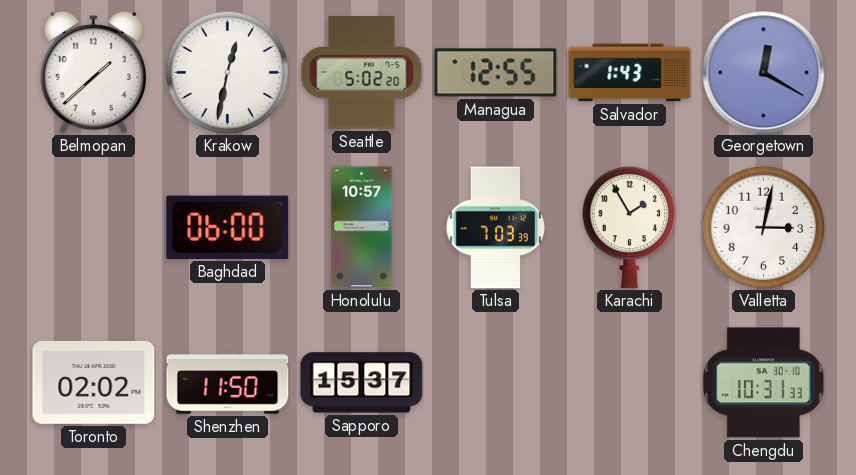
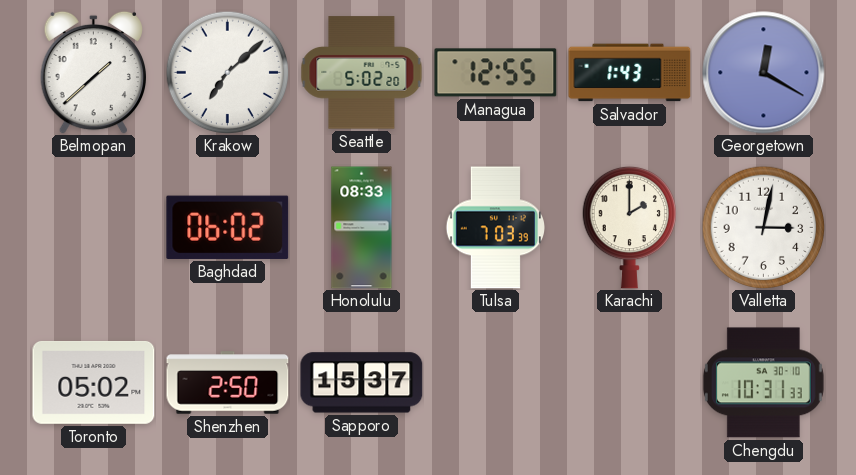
Krakow: 12:32 -> 7:08 (227, 72)
Baghdad: 06:00 -> 06:02 (228, 227)
Honolulu: 10:57 -> 08:33 (362, 228)
Karachi: 1:55 -> 2:00 (629, 227)
Toronto: 02:02 -> 05:02 (94, 383)
Shenzhen: 11:50 -> 2:50 (228, 383)
